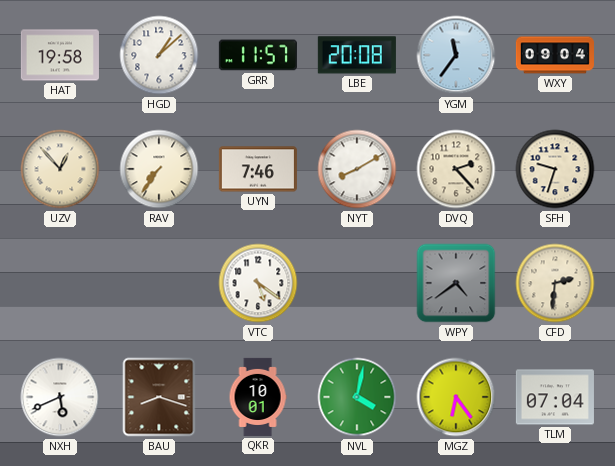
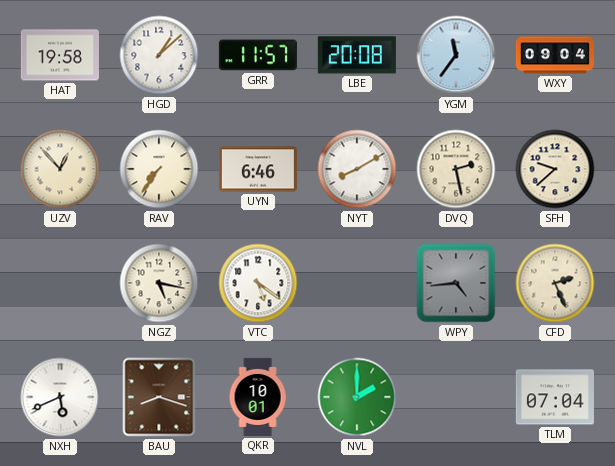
UYN: 7:46 -> 6:46 (258, 169)
DVQ: 2:23 -> 2:28 (456, 169)
SFH: 9:33 -> 9:38 (555, 169)
NGZ: none -> 5:17 (159, 283)
WPY: 4:39 -> 4:44 (456, 283)
CFD: 2:31 -> 2:26 (555, 283)
NVL: 4:02 -> 2:00 (357, 397)
MGZ: 6:24 -> none (456, 397)
